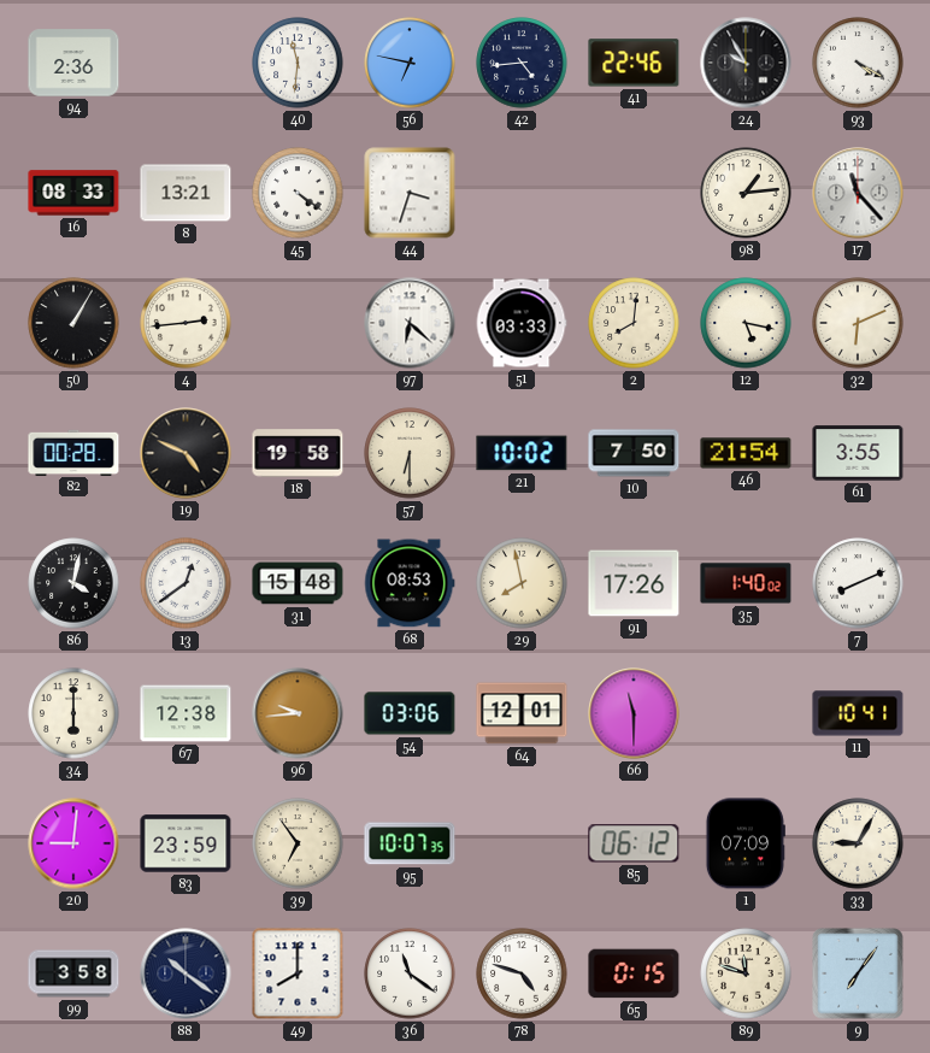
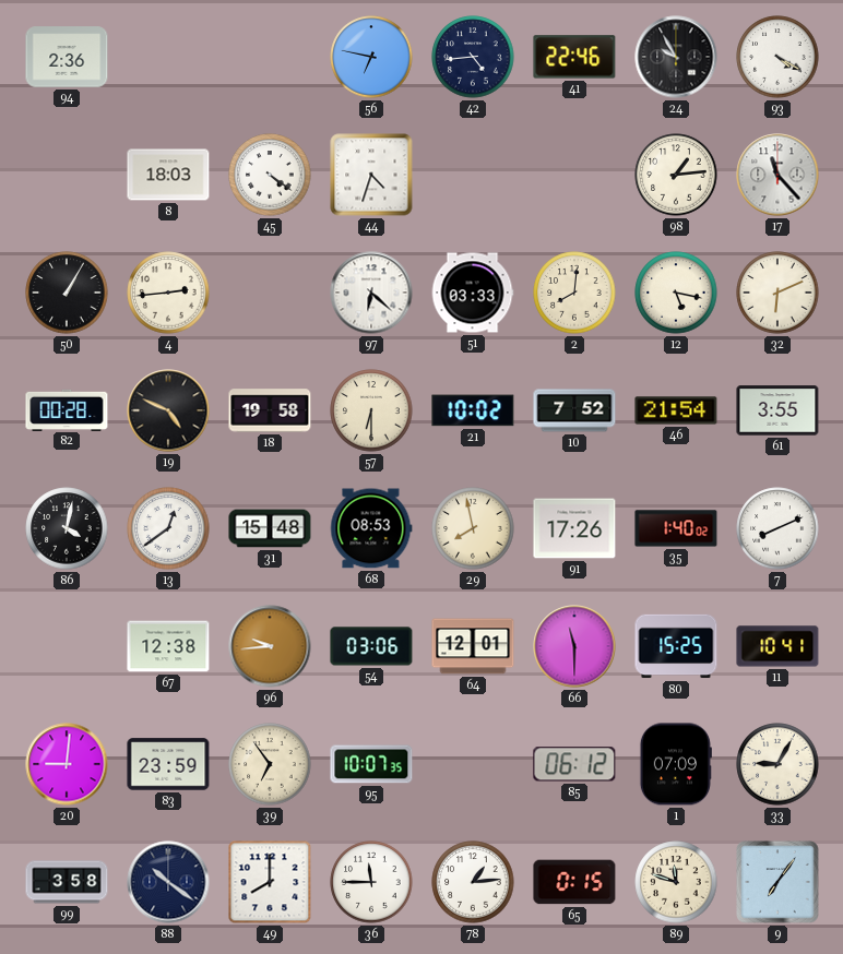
40: 11:31 -> none (298, 63)
16: 08:33 -> none (73, 193)
8: 13:21 -> 18:03 (168, 175)
44: 3:33 -> 4:33 (371, 175)
10: 7:50 -> 7:52 (574, 410)
34: 6:00 -> none (73, 713)
80: none -> 15:25 (676, 646)
36: 11:21 -> 11:45 (371, 882)
78: 4:48 -> 1:14 (473, 882)
